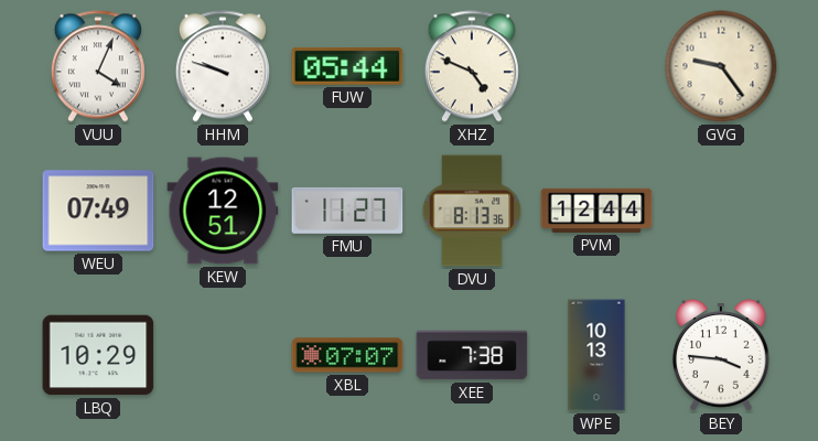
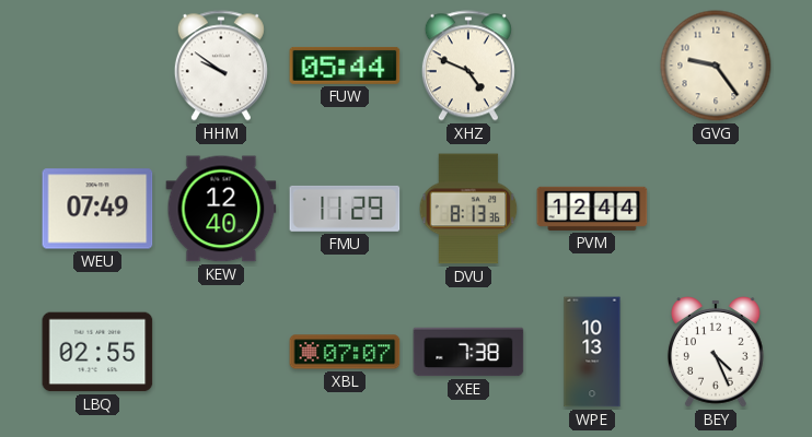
VUU: 4:04 -> none (98, 66)
HHM: 9:48 -> 9:51 (221, 66)
KEW: 12:51 -> 12:40 (221, 209)
FMU: 11:27 -> 11:29 (345, 209)
LBQ: 10:29 -> 02:55 (97, 352)
BEY: 3:46 -> 4:26 (716, 353)
